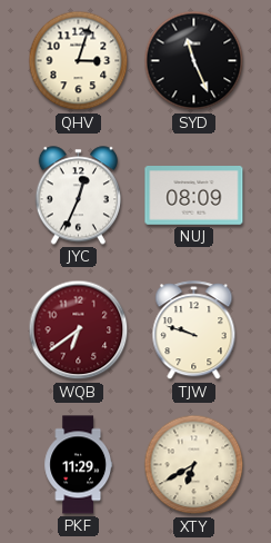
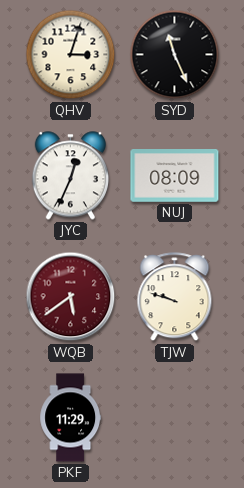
WQB: 6:39 -> 5:39 (71, 297)
XTY: 6:40 -> none (194, 465)
